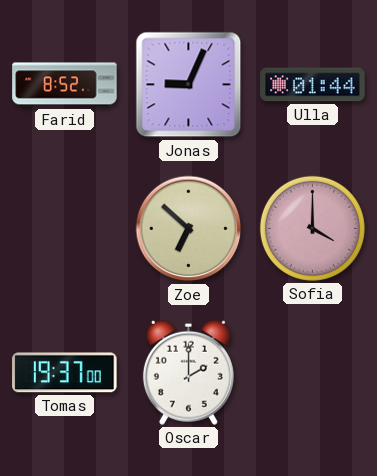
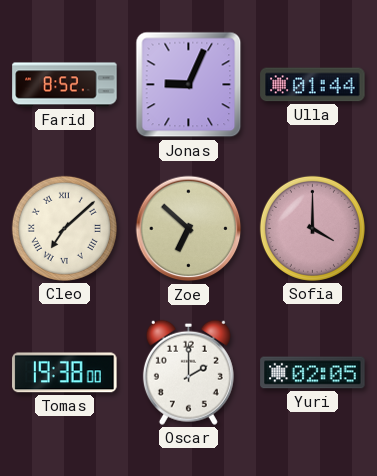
Cleo: none -> 7:08 (64, 228)
Tomas: 19:37 -> 19:38 (65, 373)
Yuri: none -> 02:05 (313, 373)
